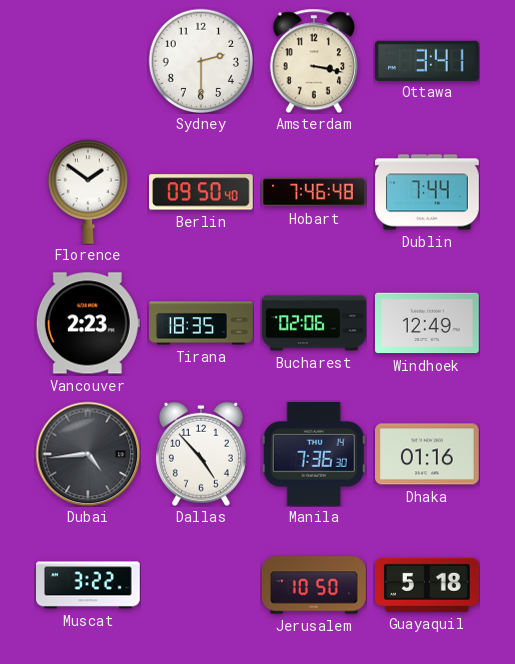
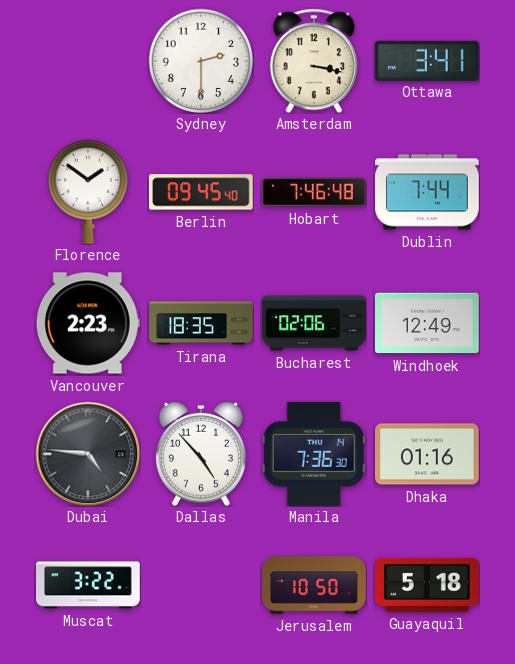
Berlin: 09:50 -> 09:45 (201, 192)
Dubai: 4:44 -> 4:46 (88, 454)
